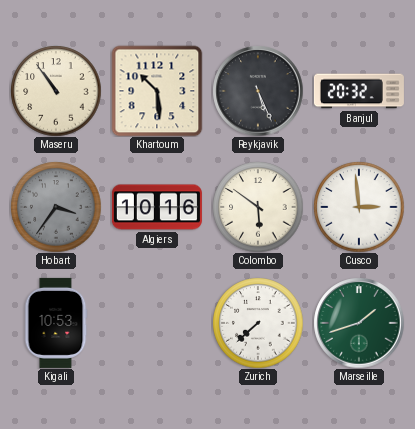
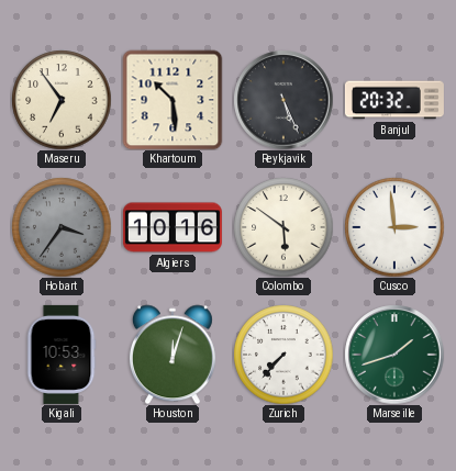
Maseru: 10:54 -> 6:54 (62, 100)
Houston: none -> 12:03 (173, 355)
Zurich: 7:38 -> 7:37 (283, 355)
